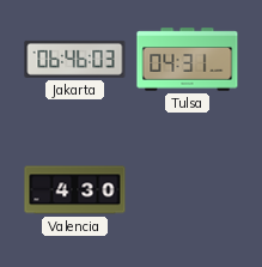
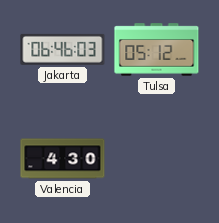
Tulsa: 04:31 -> 05:12 (157, 50)
